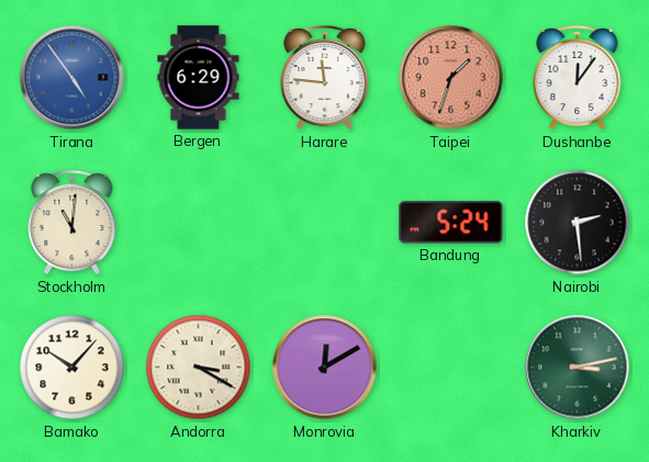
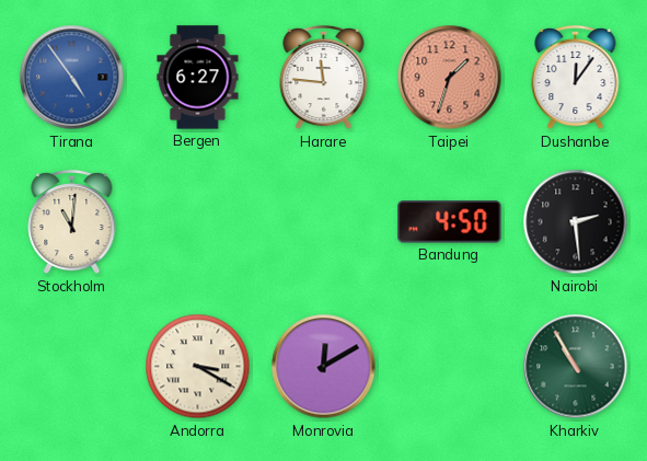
Bergen: 6:29 -> 6:27 (198, 78)
Bandung: 5:24 -> 4:50 (450, 222)
Bamako: 10:07 -> none (72, 368)
Kharkiv: 3:13 -> 10:55 (576, 367)
